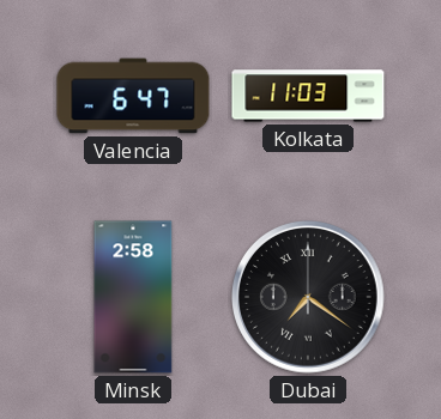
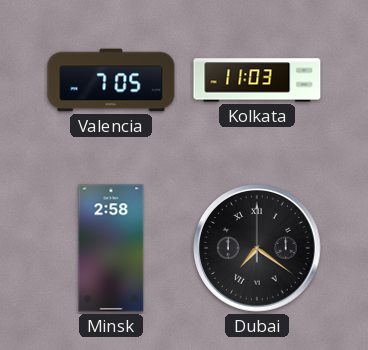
Valencia: 6:47 -> 7:05 (111, 80)
